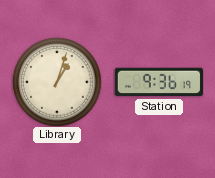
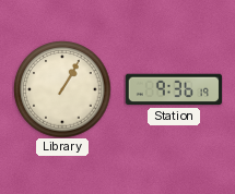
Library: 1:03 -> 1:05 (62, 89)
